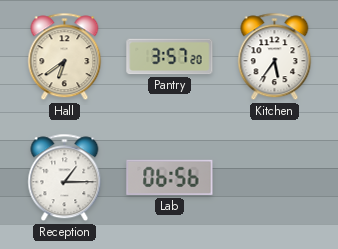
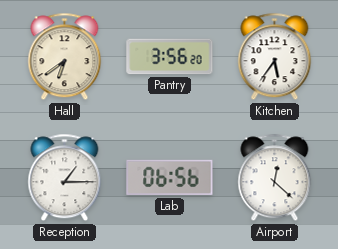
Pantry: 3:57 -> 3:56 (170, 57)
Airport: none -> 12:22 (275, 178)
